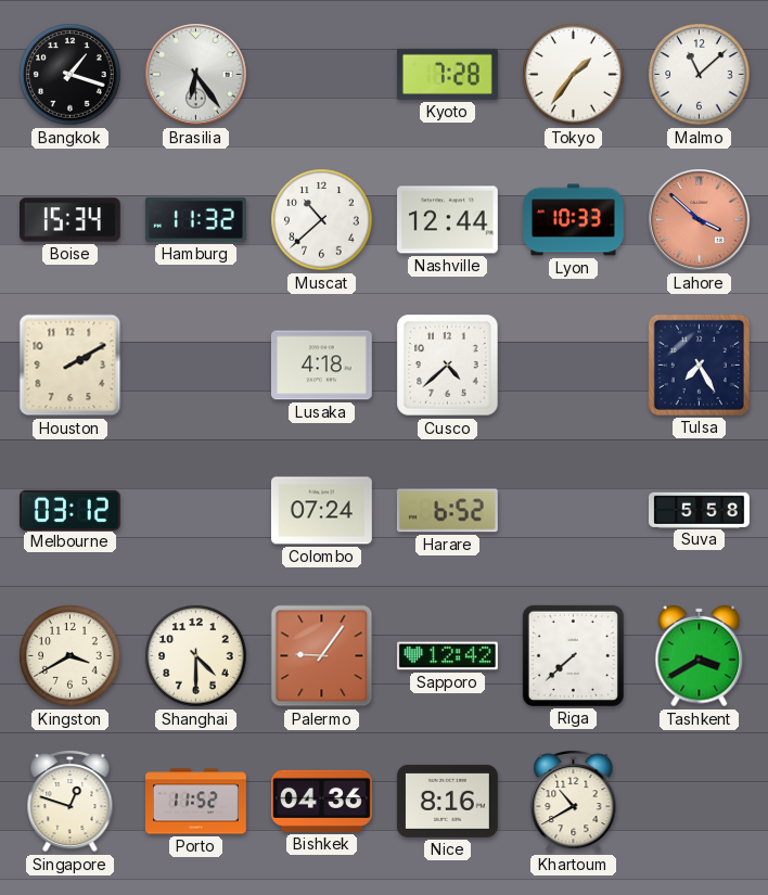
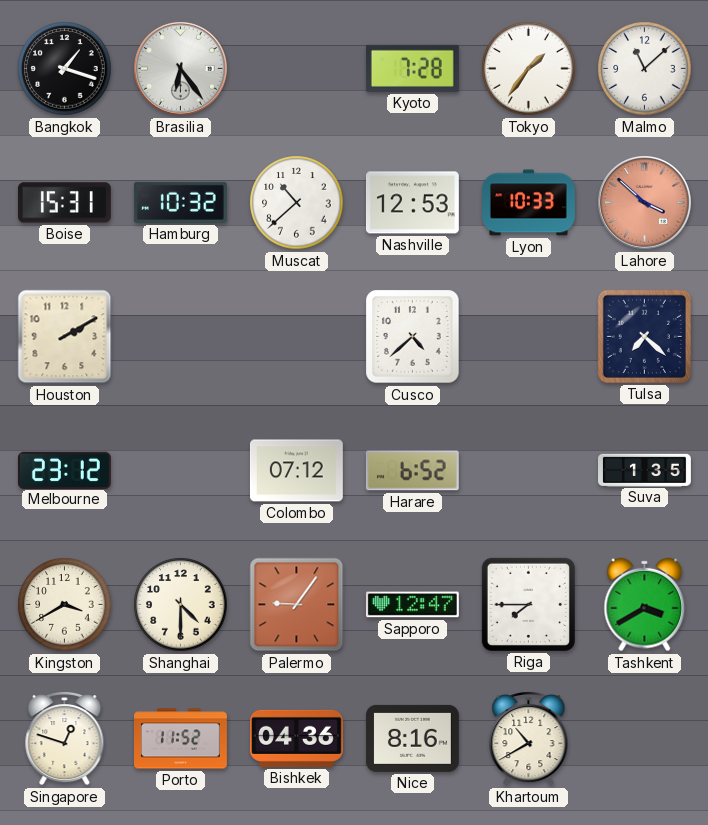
Boise: 15:34 -> 15:31 (64, 203)
Hamburg: 11:32 -> 10:32 (180, 202)
Nashville: 12:44 -> 12:53 (412, 203)
Lusaka: 4:18 -> none (321, 366)
Tulsa: 7:25 -> 7:22 (644, 336)
Melbourne: 03:12 -> 23:12 (64, 470)
Colombo: 07:24 -> 07:12 (296, 471)
Suva: 5:58 -> 1:35 (645, 470)
Sapporo: 12:42 -> 12:47 (412, 605)
Riga: 7:38 -> 7:45 (528, 604)
